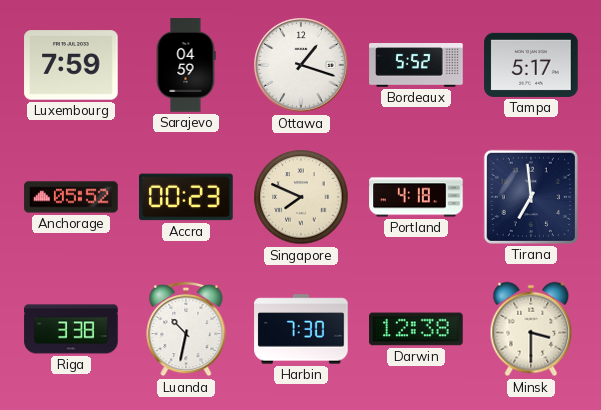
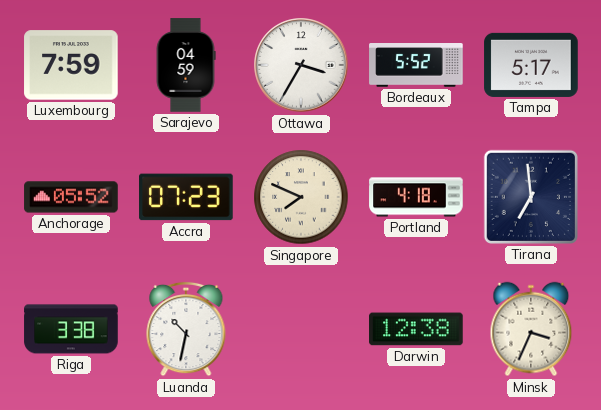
Ottawa: 1:18 -> 3:35 (301, 65)
Accra: 00:23 -> 07:23 (186, 197)
Harbin: 7:30 -> none (301, 329)
Minsk: 3:30 -> 3:34 (531, 329)
